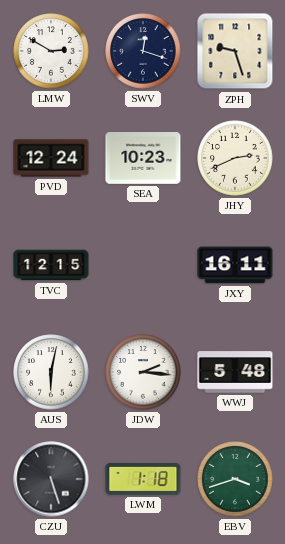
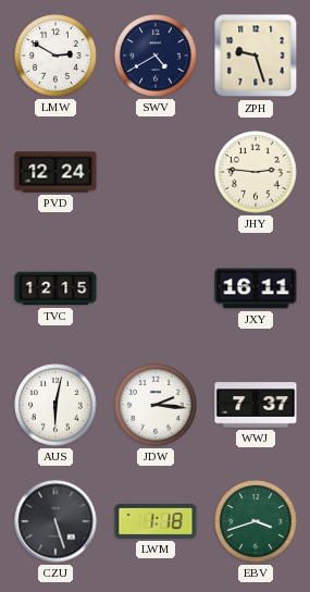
SWV: 12:18 -> 4:40 (156, 55)
SEA: 10:23 -> none (143, 159)
JHY: 2:41 -> 2:46 (256, 172)
WWJ: 5:48 -> 7:37 (256, 405)
